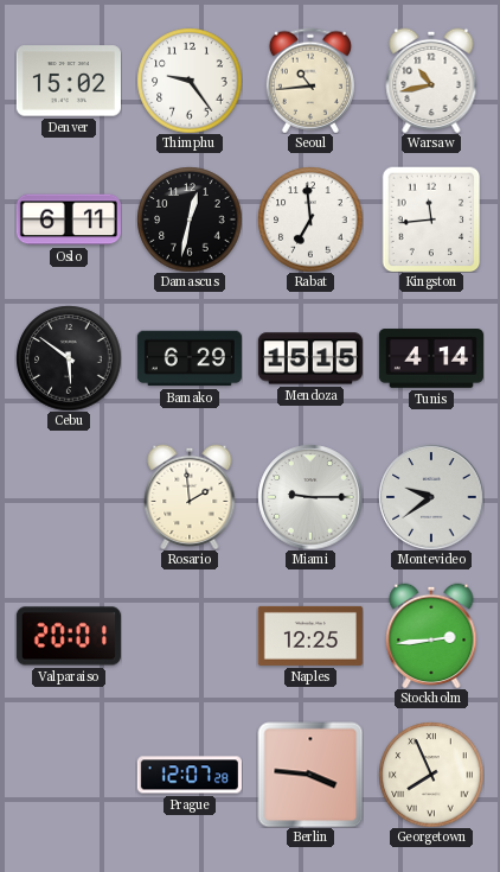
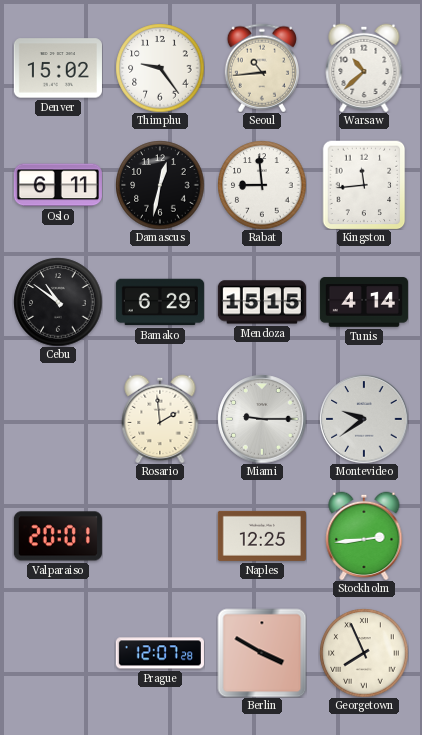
Warsaw: 10:43 -> 10:38 (364, 68)
Rabat: 6:59 -> 8:59 (262, 185)
Cebu: 5:51 -> 10:51 (58, 302)
Berlin: 3:46 -> 3:50 (262, 653)
